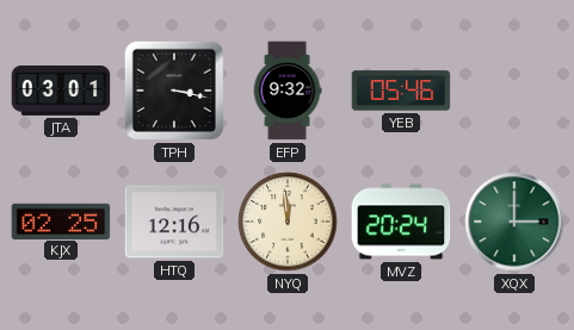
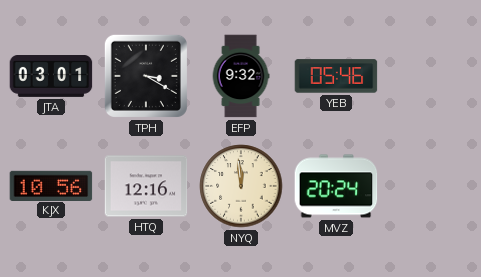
TPH: 3:17 -> 3:20 (146, 76)
KJX: 02:25 -> 10:56 (51, 185)
XQX: 3:00 -> none (514, 222)
